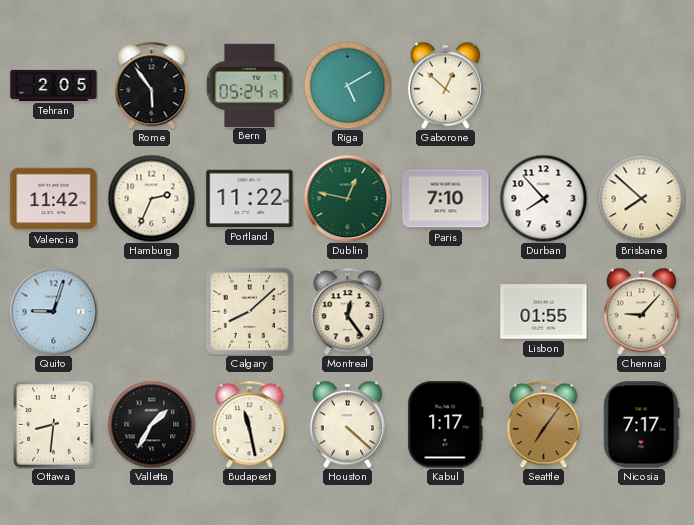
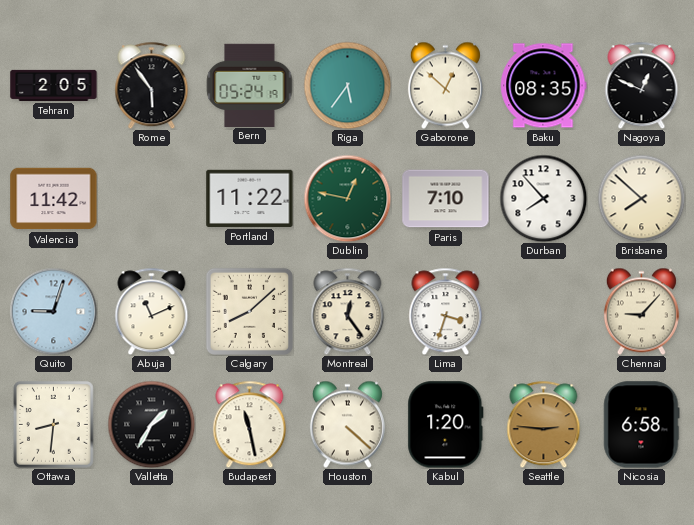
Riga: 5:10 -> 5:36 (347, 85)
Baku: none -> 08:35 (544, 86)
Nagoya: none -> 12:49 (642, 85)
Hamburg: 2:34 -> none (151, 198)
Abuja: none -> 11:11 (152, 311)
Lima: none -> 3:33 (446, 311)
Lisbon: 01:55 -> none (544, 312)
Kabul: 1:17 -> 1:20 (446, 425)
Seattle: 7:06 -> 2:46 (544, 424)
Nicosia: 7:17 -> 6:58 (642, 425)
